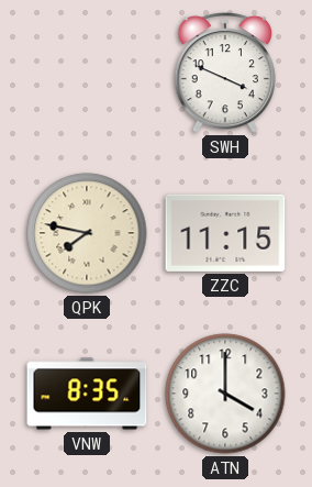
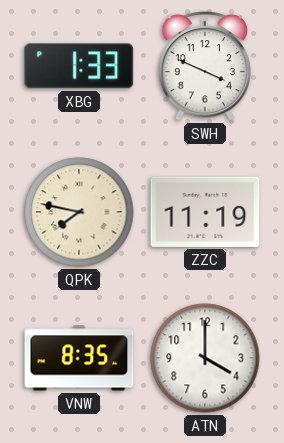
XBG: none -> 1:33 (79, 66)
ZZC: 11:15 -> 11:19 (205, 212)
